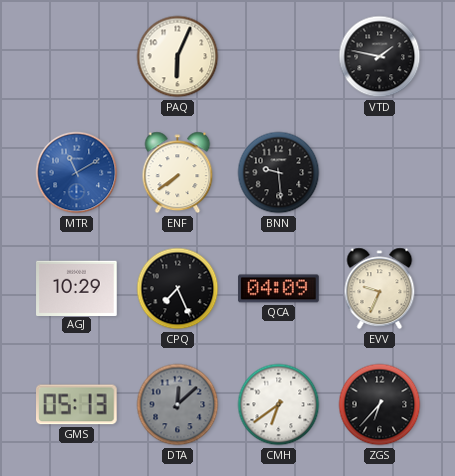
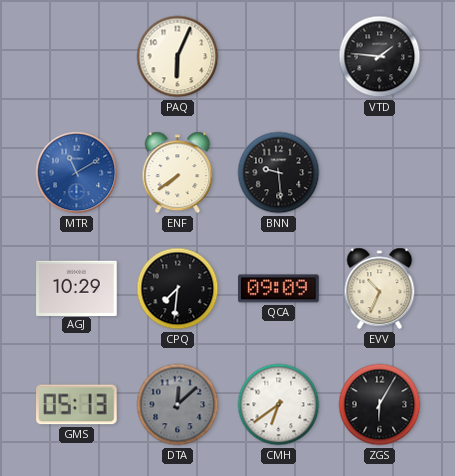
VTD: 1:47 -> 1:46 (380, 57)
CPQ: 7:26 -> 7:31 (178, 289)
QCA: 04:09 -> 09:09 (279, 289)
EVV: 9:34 -> 10:34 (380, 289)
ZGS: 6:37 -> 6:05 (380, 405)
